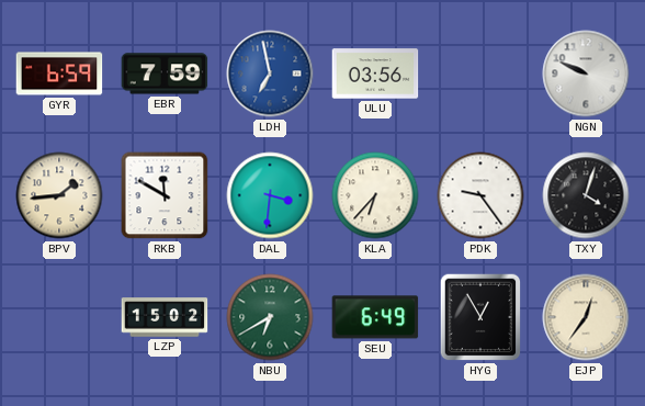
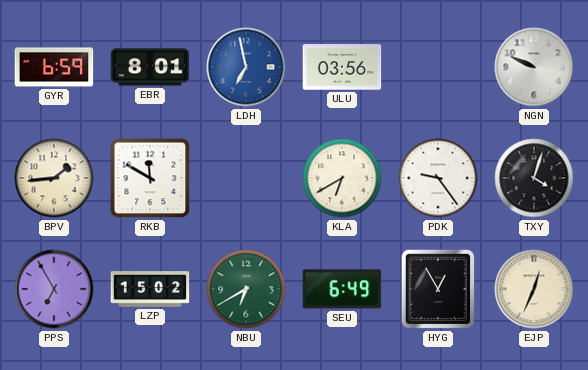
EBR: 7:59 -> 8:01 (150, 67)
DAL: 3:31 -> none (270, 195)
KLA: 6:37 -> 6:40 (342, 178)
PPS: none -> 6:55 (54, 289)
EJP: 12:36 -> 12:34 (534, 289)
